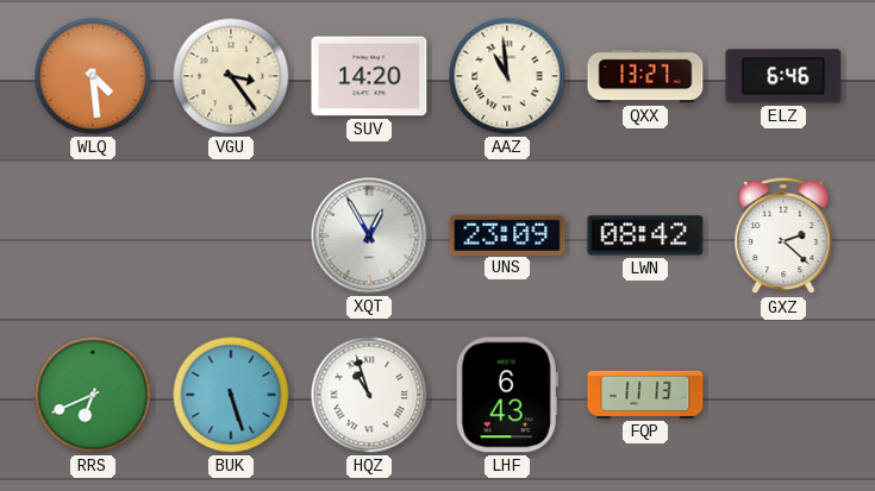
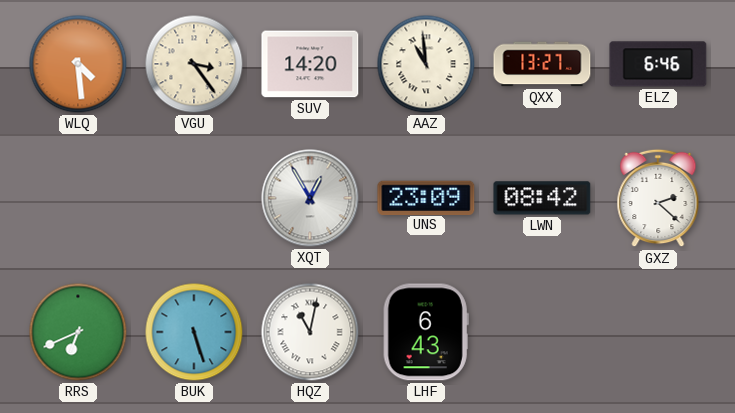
HQZ: 10:57 -> 11:02 (310, 332)
FQP: 11:13 -> none (645, 395)
